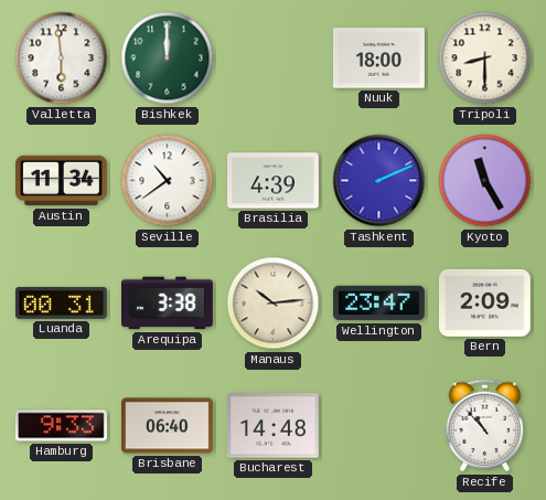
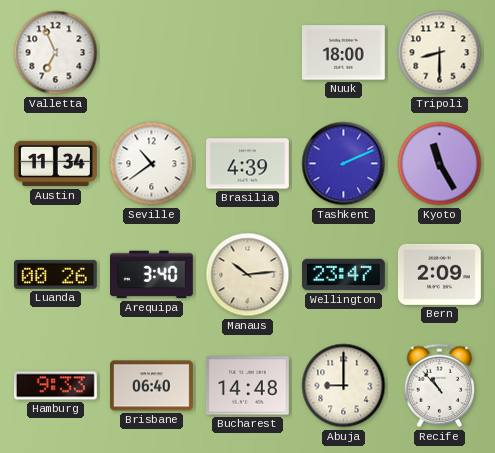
Valletta: 5:59 -> 6:56 (56, 53)
Bishkek: 12:00 -> none (168, 58)
Luanda: 00:31 -> 00:26 (55, 274)
Arequipa: 3:38 -> 3:40 (152, 275)
Abuja: none -> 9:00 (344, 386)
